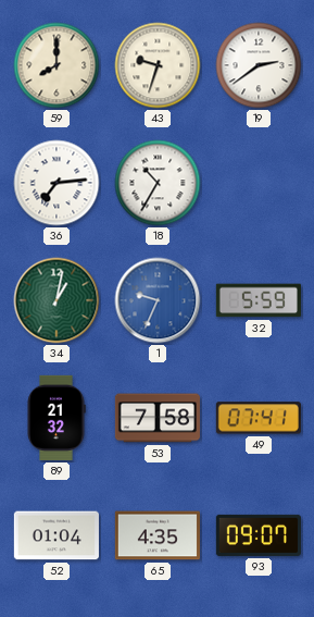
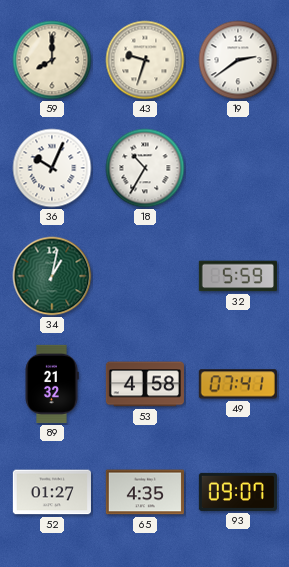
36: 7:14 -> 10:04 (52, 168)
1: 9:34 -> none (158, 300)
53: 7:58 -> 4:58 (145, 384)
52: 01:04 -> 01:27 (52, 492)
